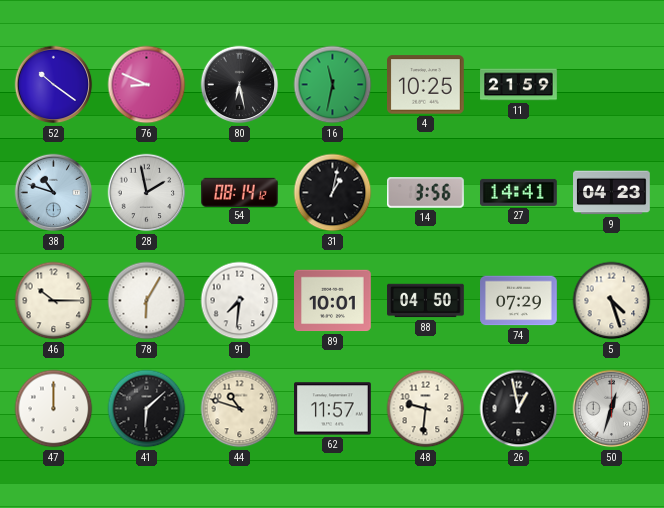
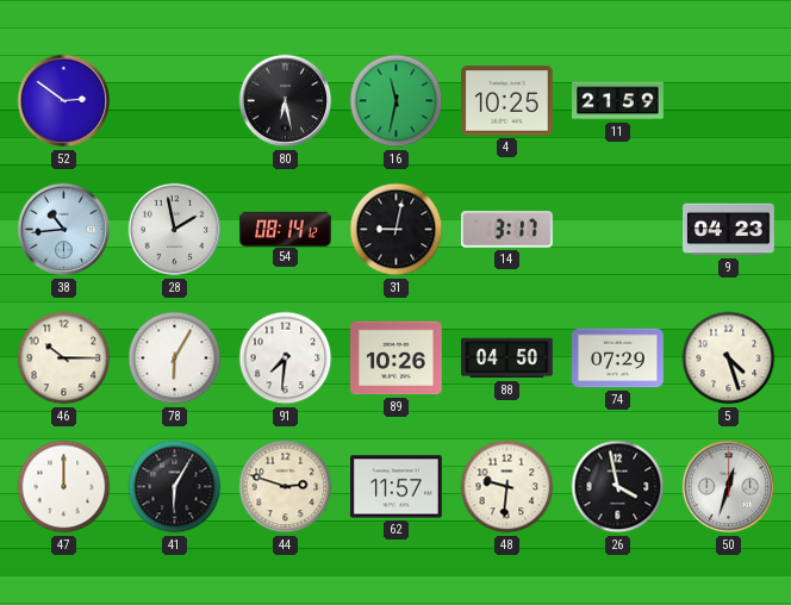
52: 10:21 -> 2:51 (64, 101)
76: 8:49 -> none (147, 85)
38: 10:48 -> 10:44 (64, 230)
31: 1:02 -> 9:02 (397, 230)
14: 3:56 -> 3:17 (507, 230)
27: 14:41 -> none (519, 192)
89: 10:01 -> 10:26 (397, 358)
41: 6:08 -> 6:05 (175, 487)
44: 10:48 -> 2:48 (286, 487)
26: 12:58 -> 3:58 (618, 487)
